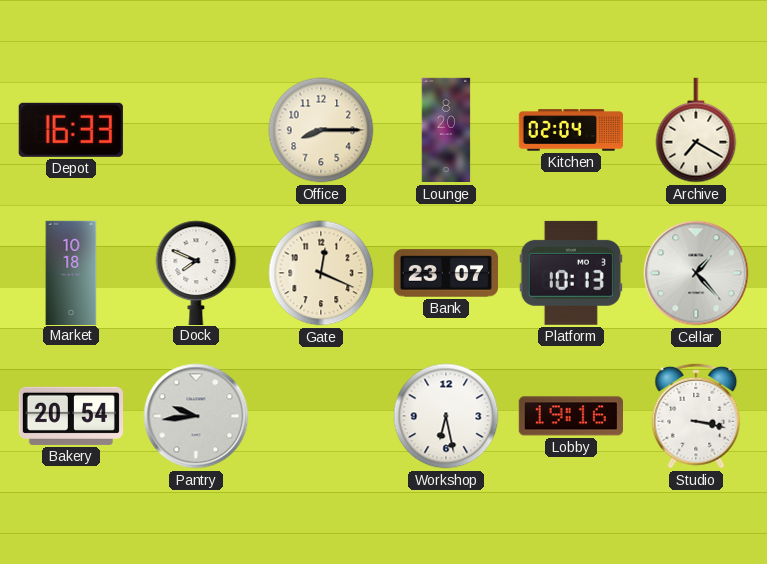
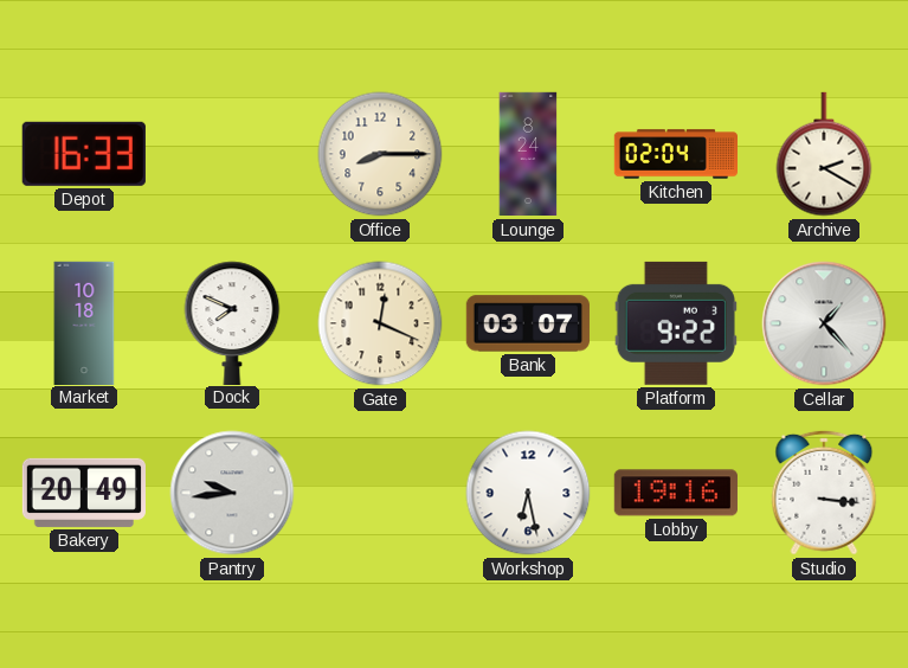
Lounge: 8:20 -> 8:24 (528, 154)
Archive: 7:20 -> 2:20 (824, 154)
Bank: 23:07 -> 03:07 (528, 323)
Platform: 10:13 -> 9:22 (676, 323)
Bakery: 20:54 -> 20:49 (83, 493)
Studio: 3:17 -> 3:16 (824, 493)
